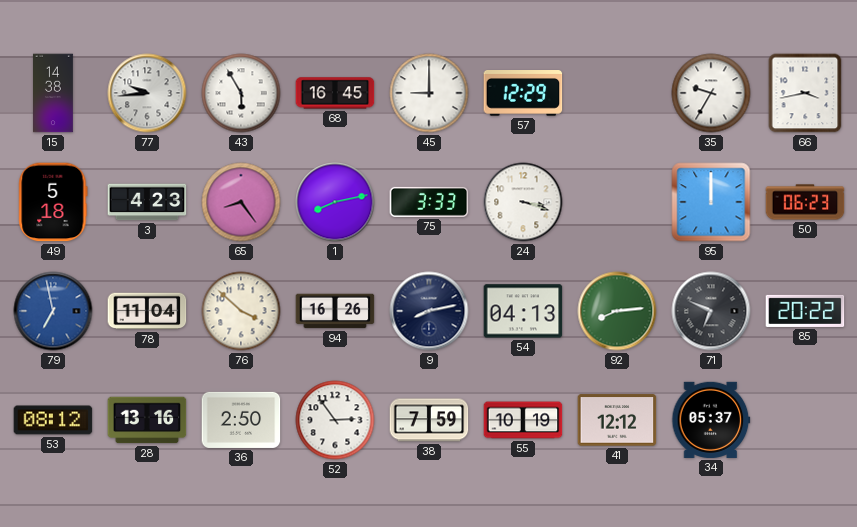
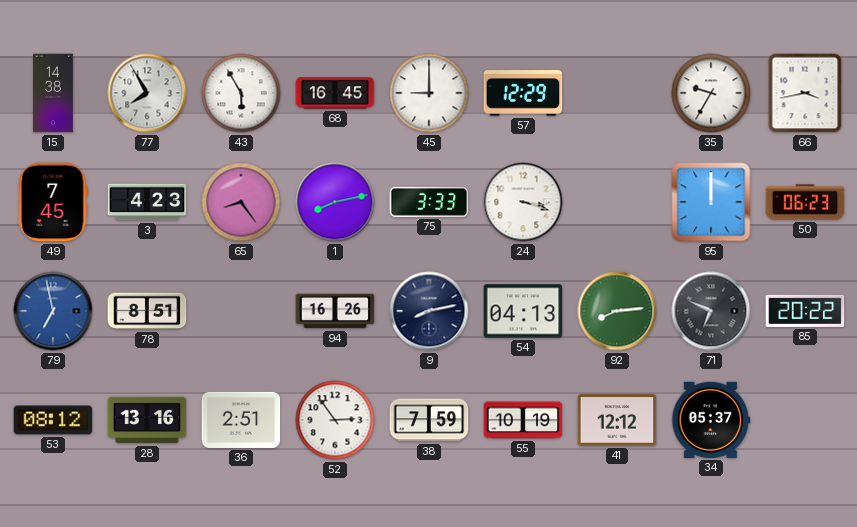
77: 9:44 -> 7:55 (147, 93)
49: 5:18 -> 7:45 (53, 202)
78: 11:04 -> 8:51 (147, 311)
76: 3:52 -> none (241, 311)
36: 2:50 -> 2:51 (241, 420)
